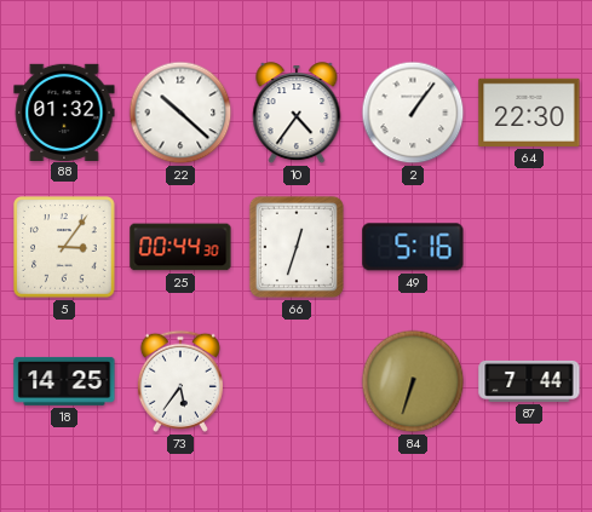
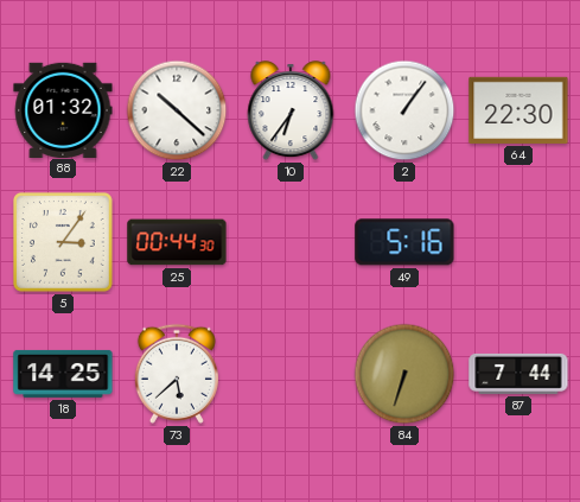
10: 4:36 -> 6:36 (291, 112)
66: 12:33 -> none (297, 247)
73: 5:36 -> 5:38 (177, 374)
